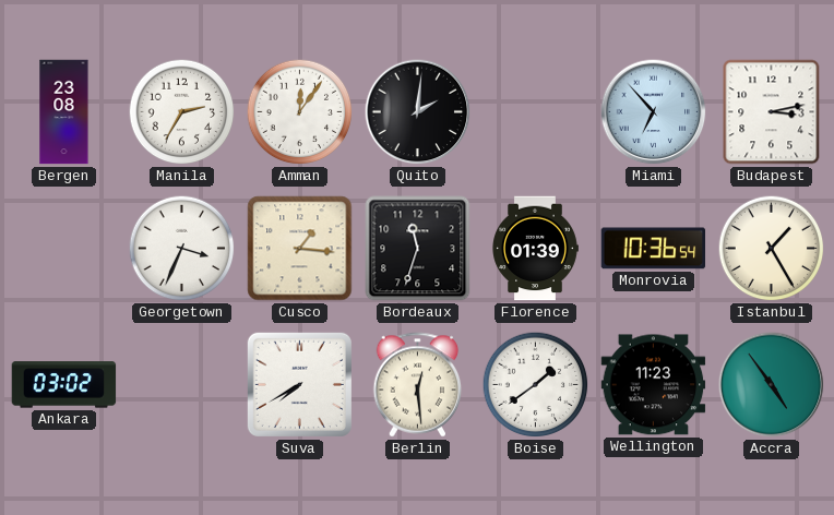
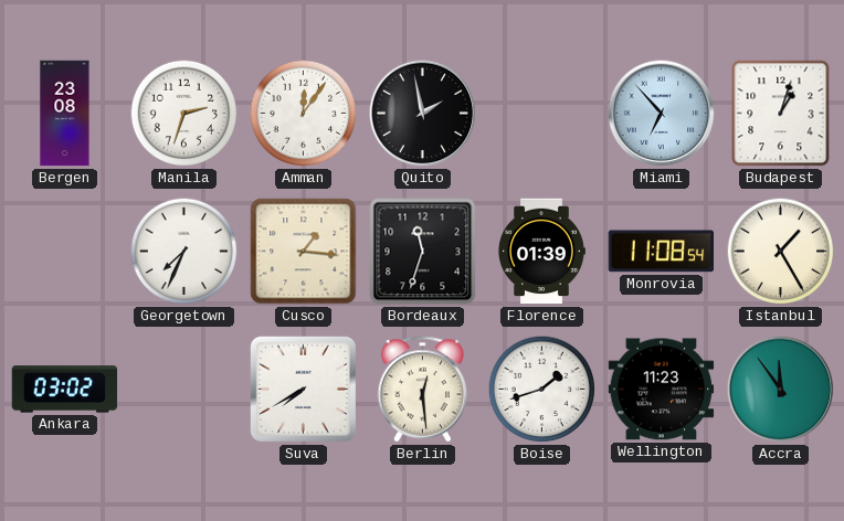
Manila: 2:35 -> 2:33 (184, 114)
Quito: 2:01 -> 1:58 (423, 114)
Budapest: 3:13 -> 1:03 (781, 114)
Georgetown: 3:34 -> 7:34 (184, 252)
Monrovia: 10:36 -> 11:08 (662, 252)
Boise: 1:39 -> 1:42 (542, 390)
Accra: 4:54 -> 11:54 (781, 390)
